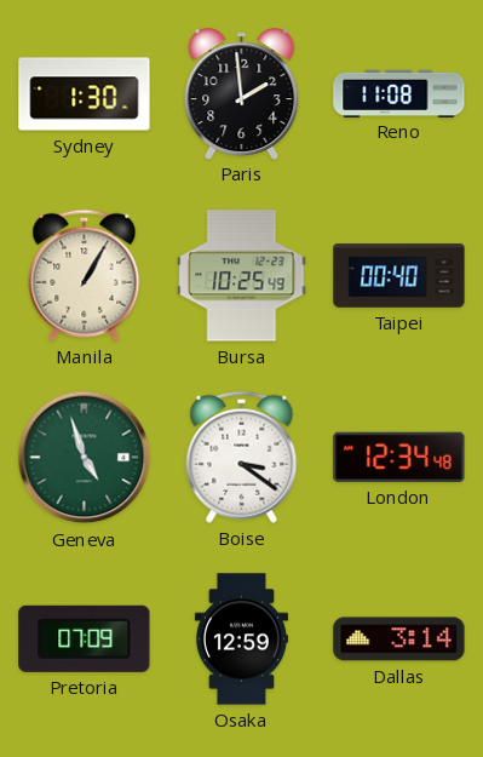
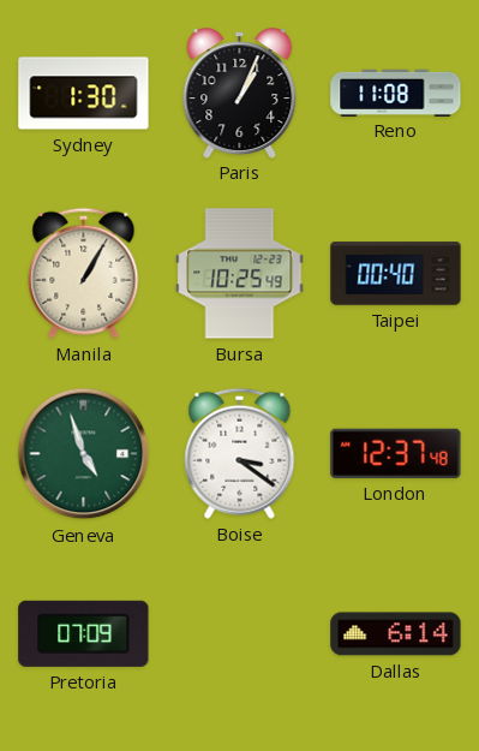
Paris: 1:59 -> 1:04 (240, 93)
London: 12:34 -> 12:37 (396, 453)
Osaka: 12:59 -> none (241, 640)
Dallas: 3:14 -> 6:14 (396, 634)
